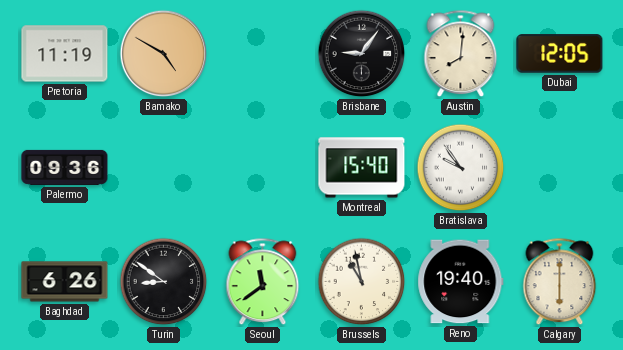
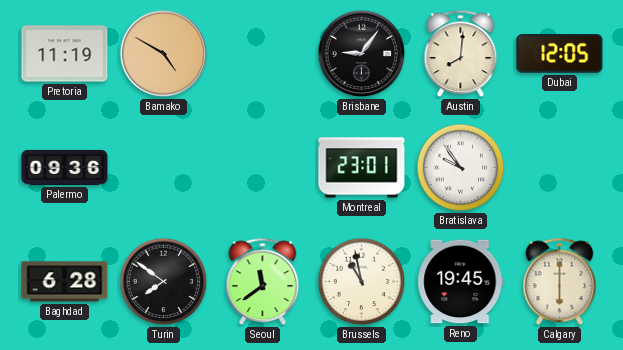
Montreal: 15:40 -> 23:01 (362, 168)
Baghdad: 6:26 -> 6:28 (65, 282)
Turin: 8:51 -> 7:51 (164, 282)
Reno: 19:40 -> 19:45 (461, 282)
